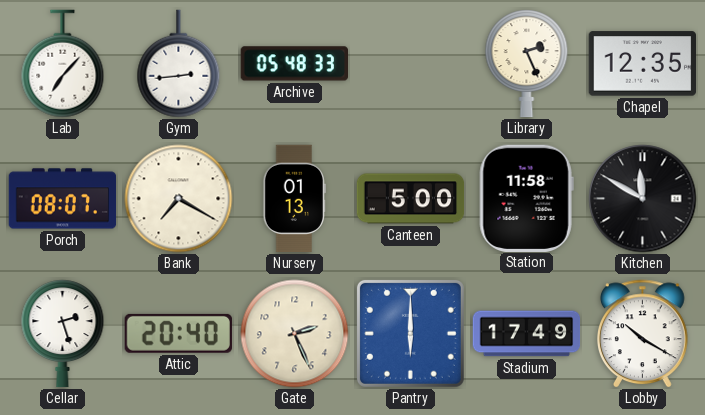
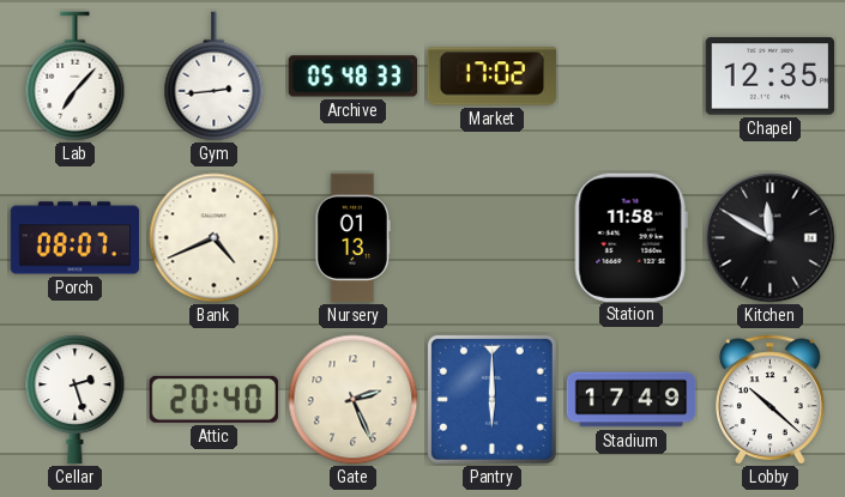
Market: none -> 17:02 (493, 77)
Library: 2:26 -> none (527, 64)
Bank: 7:20 -> 4:41 (215, 238)
Canteen: 5:00 -> none (411, 199)
Lobby: 10:20 -> 10:22 (771, 400)
